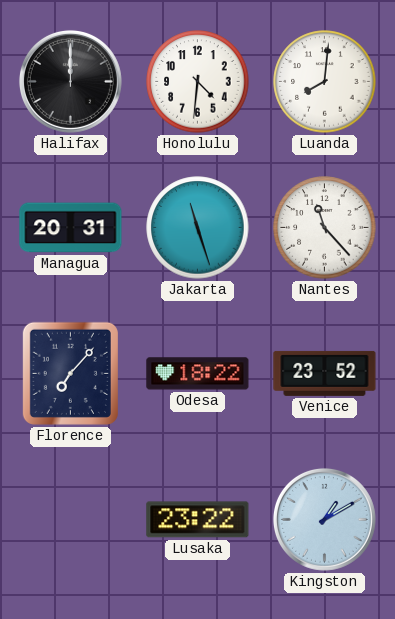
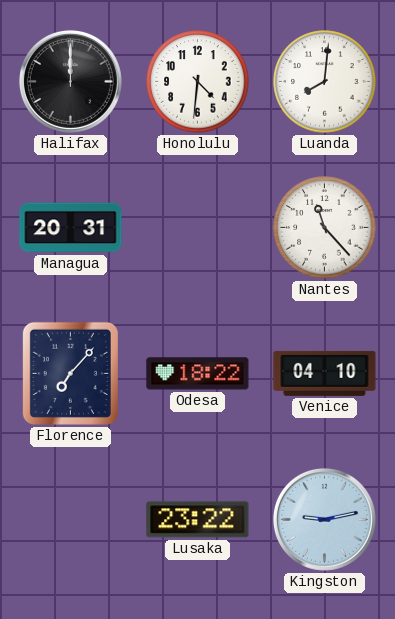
Jakarta: 11:27 -> none (198, 228)
Venice: 23:52 -> 04:10 (325, 373)
Kingston: 1:10 -> 9:13 (324, 519)
